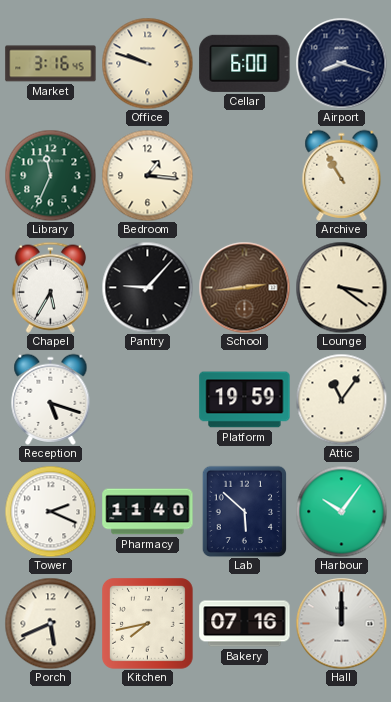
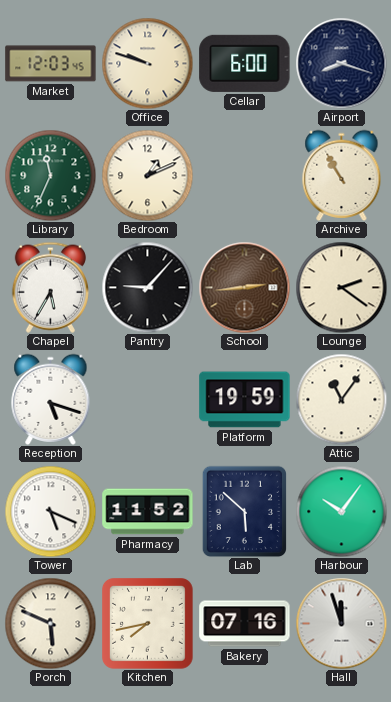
Market: 3:16 -> 12:03 (51, 64)
Bedroom: 1:16 -> 1:11 (147, 175)
Lounge: 3:21 -> 2:21 (341, 287)
Tower: 2:19 -> 5:19 (50, 511)
Pharmacy: 11:40 -> 11:52 (148, 512)
Porch: 5:41 -> 5:49 (50, 623)
Hall: 12:00 -> 11:57 (341, 623)
